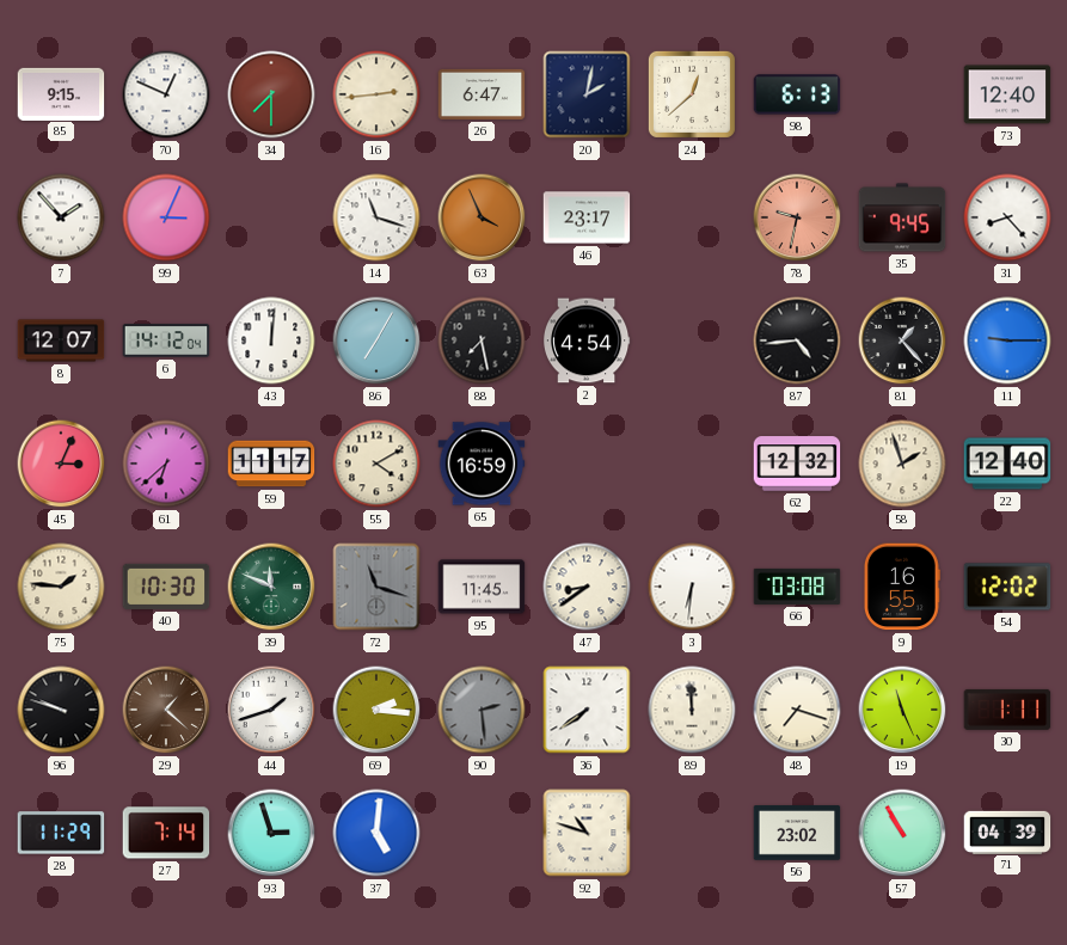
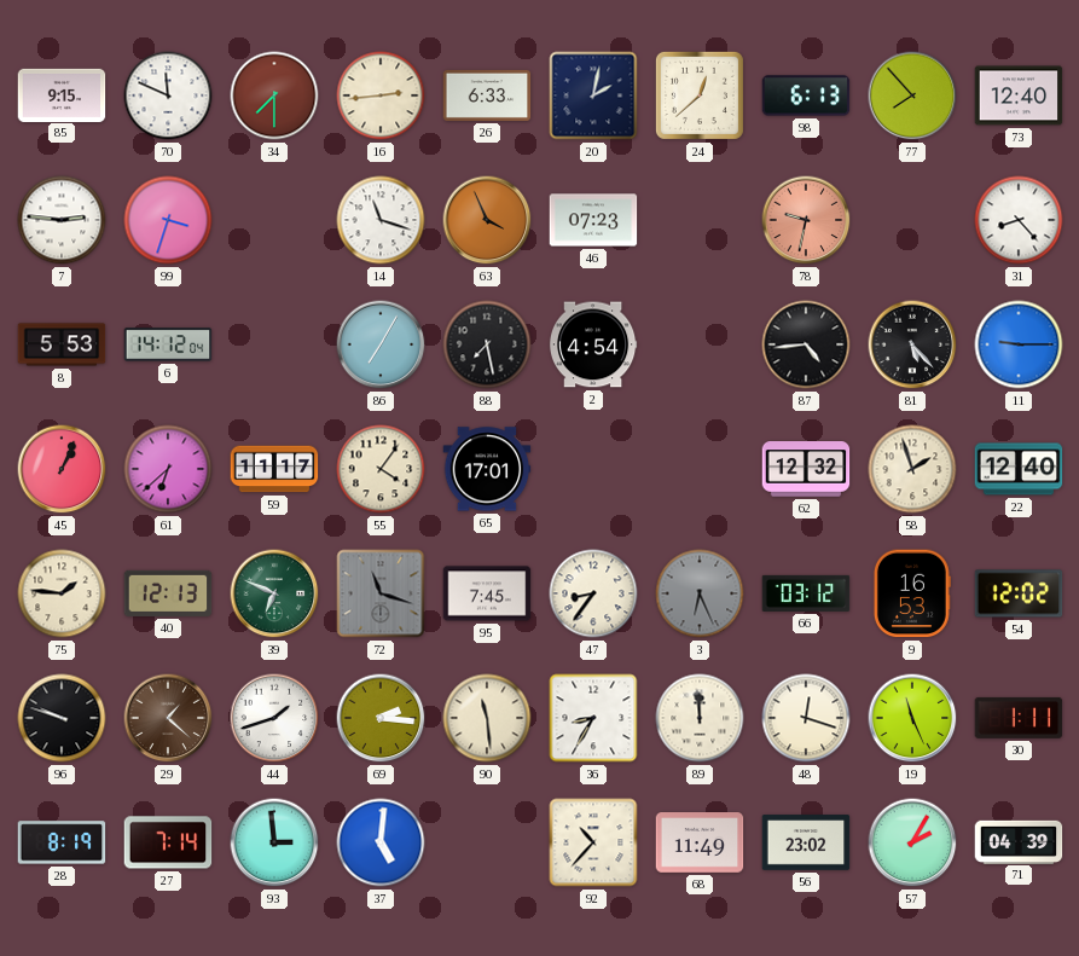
70: 12:49 -> 11:49 (168, 95)
26: 6:47 -> 6:33 (487, 95)
77: none -> 7:53 (912, 95)
7: 1:53 -> 2:46 (62, 220)
99: 3:04 -> 3:33 (168, 220)
46: 23:17 -> 07:23 (593, 220)
35: 9:45 -> none (902, 217)
8: 12:07 -> 5:53 (62, 344)
43: 12:01 -> none (271, 340)
81: 1:23 -> 5:23 (912, 344)
45: 3:04 -> 1:04 (62, 469)
55: 4:10 -> 4:06 (381, 469)
65: 16:59 -> 17:01 (487, 469)
40: 10:30 -> 12:13 (168, 593)
39: 11:49 -> 6:49 (274, 593)
95: 11:45 -> 7:45 (487, 593)
47: 8:39 -> 8:36 (593, 593)
3: 6:31 -> 6:26 (700, 593)
3 dial: white -> grey (700, 593)
66: 03:08 -> 03:12 (806, 593)
9: 16:55 -> 16:53 (912, 593)
90: 2:29 -> 11:29 (487, 718)
90 dial: grey -> cream (487, 718)
36: 7:39 -> 8:35 (593, 718)
48: 7:18 -> 12:18 (806, 718)
28: 11:29 -> 8:19 (62, 842)
93: 2:57 -> 2:59 (274, 842)
92: 10:48 -> 10:37 (593, 842)
68: none -> 11:49 (700, 842)
57: 10:55 -> 2:05 (912, 842)
